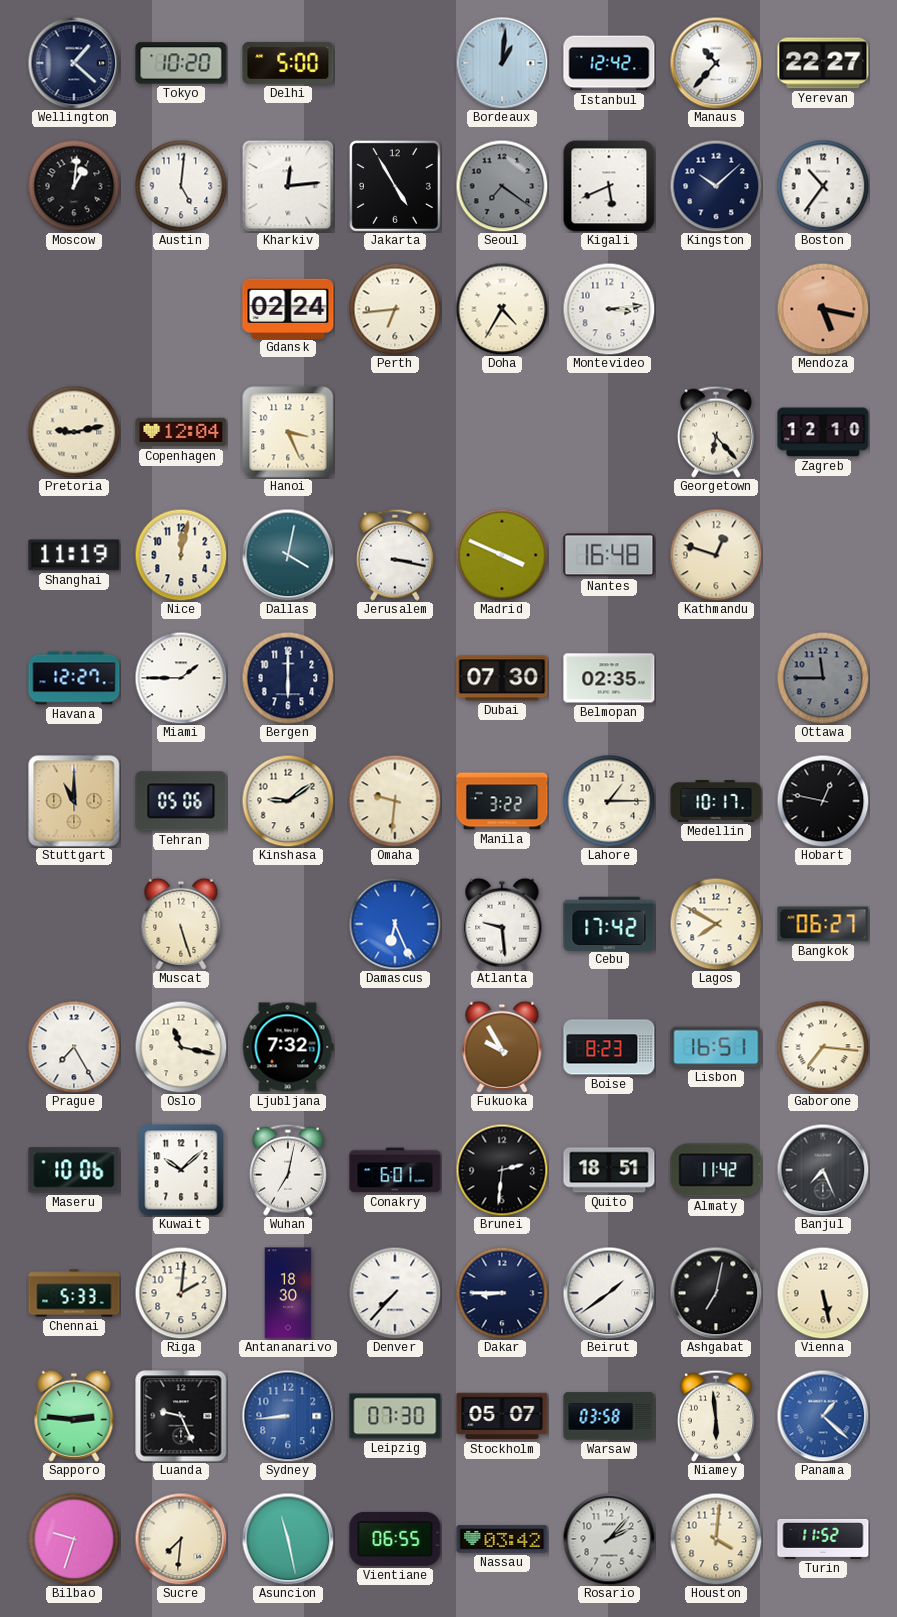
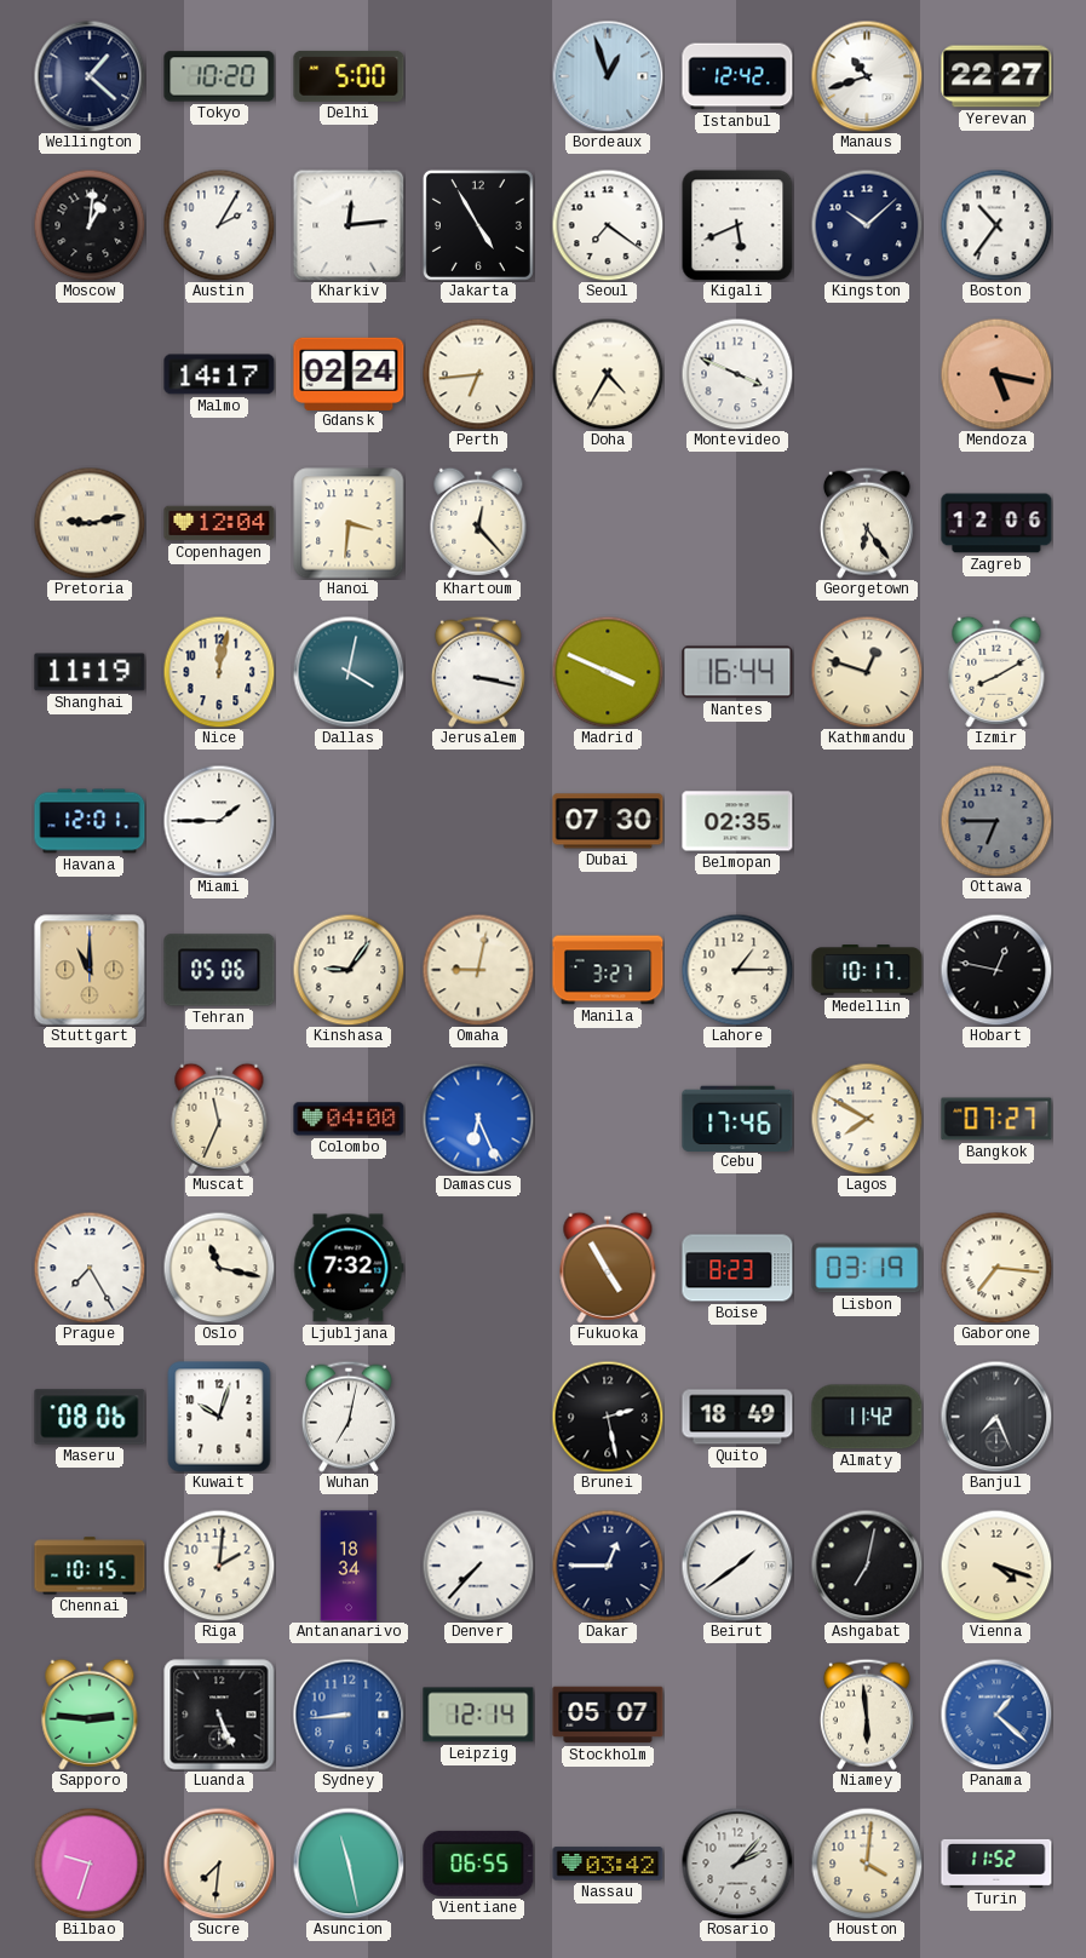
Bordeaux: 1:01 -> 12:57 (608, 76)
Manaus: 10:37 -> 10:42 (867, 76)
Austin: 5:01 -> 2:05 (219, 225)
Seoul dial: grey -> white (608, 225)
Malmo: none -> 14:17 (219, 374)
Montevideo: 3:14 -> 3:49 (737, 374)
Hanoi: 3:26 -> 3:31 (349, 523)
Khartoum: none -> 12:23 (478, 523)
Georgetown: 6:23 -> 6:24 (867, 523)
Zagreb: 12:10 -> 12:06 (996, 523)
Nantes: 16:48 -> 16:44 (737, 672)
Izmir: none -> 8:10 (996, 672)
Havana: 12:27 -> 12:01 (90, 821)
Bergen: 6:00 -> none (288, 678)
Ottawa: 11:45 -> 6:45 (996, 821)
Kinshasa: 9:09 -> 9:06 (349, 970)
Omaha: 9:31 -> 9:02 (478, 970)
Manila: 3:22 -> 3:27 (608, 970)
Muscat: 5:27 -> 11:34 (219, 1119)
Colombo: none -> 04:00 (349, 1119)
Atlanta: 9:29 -> none (502, 924)
Cebu: 17:42 -> 17:46 (737, 1118)
Bangkok: 06:27 -> 07:27 (996, 1119)
Fukuoka: 9:55 -> 4:55 (608, 1268)
Lisbon: 16:51 -> 03:19 (867, 1268)
Maseru: 10:06 -> 08:06 (90, 1417)
Kuwait: 10:08 -> 10:03 (219, 1417)
Conakry: 6:01 -> none (395, 1170)
Brunei: 2:31 -> 2:28 (608, 1417)
Quito: 18:51 -> 18:49 (737, 1417)
Chennai: 5:33 -> 10:15 (90, 1566)
Antananarivo: 18:30 -> 18:34 (349, 1566)
Dakar: 8:45 -> 12:45 (608, 1566)
Vienna: 5:28 -> 4:18 (996, 1566)
Luanda: 9:26 -> 5:26 (219, 1715)
Leipzig: 07:30 -> 12:14 (478, 1715)
Warsaw: 03:58 -> none (609, 1416)
